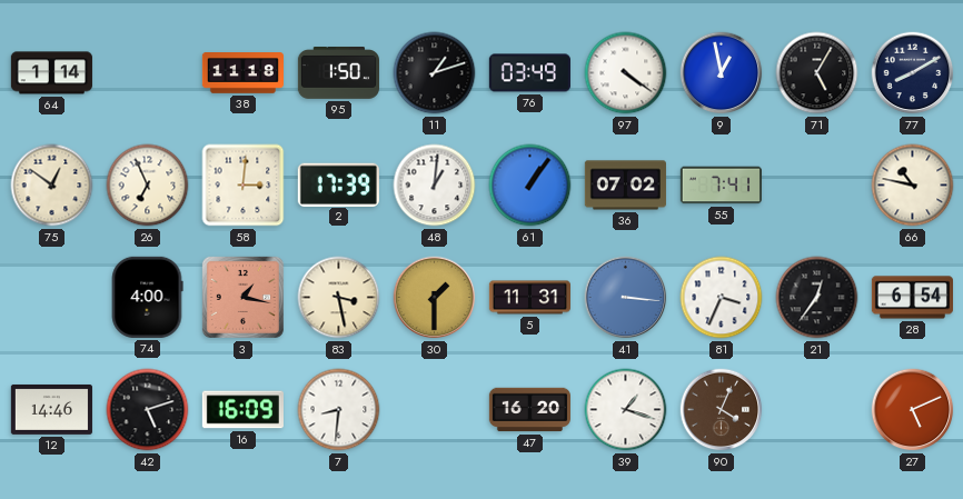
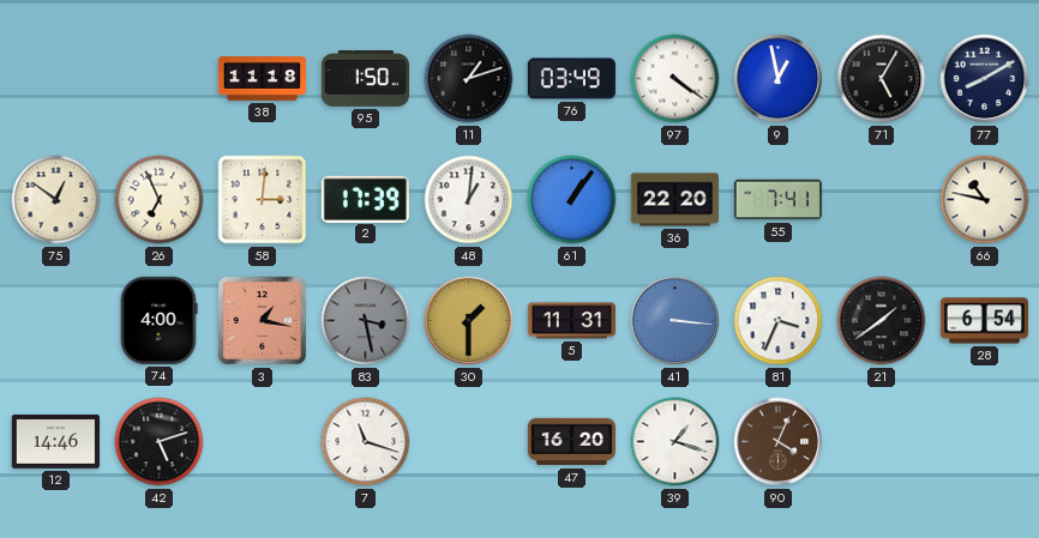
64: 1:14 -> none (51, 73)
36: 07:02 -> 22:20 (674, 200)
83 dial: cream -> grey (366, 321)
21: 12:36 -> 1:39 (882, 321)
16: 16:09 -> none (242, 410)
7: 8:31 -> 11:18 (366, 442)
27: 5:11 -> none (913, 410)
